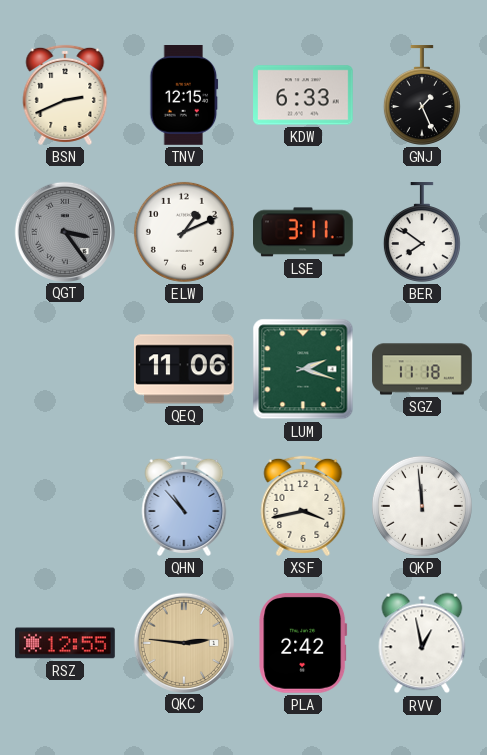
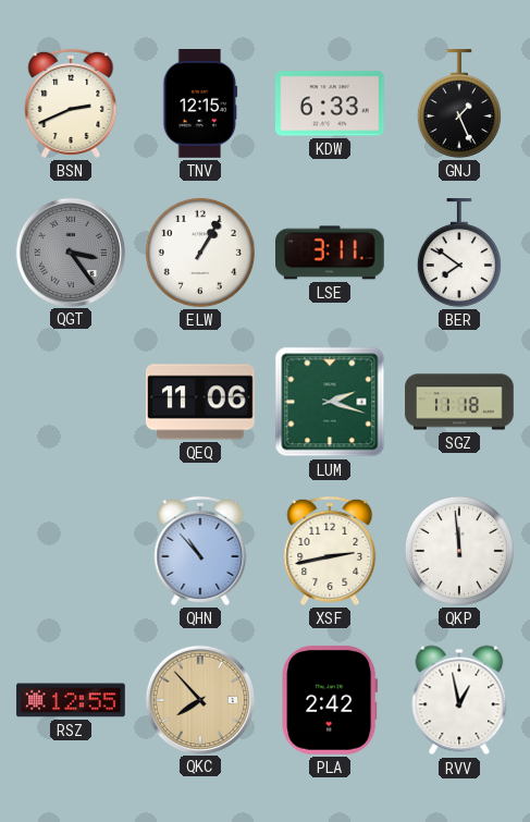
ELW: 1:11 -> 1:05 (200, 253)
XSF: 3:43 -> 2:43 (330, 551)
QKC: 2:46 -> 7:53 (199, 699)
